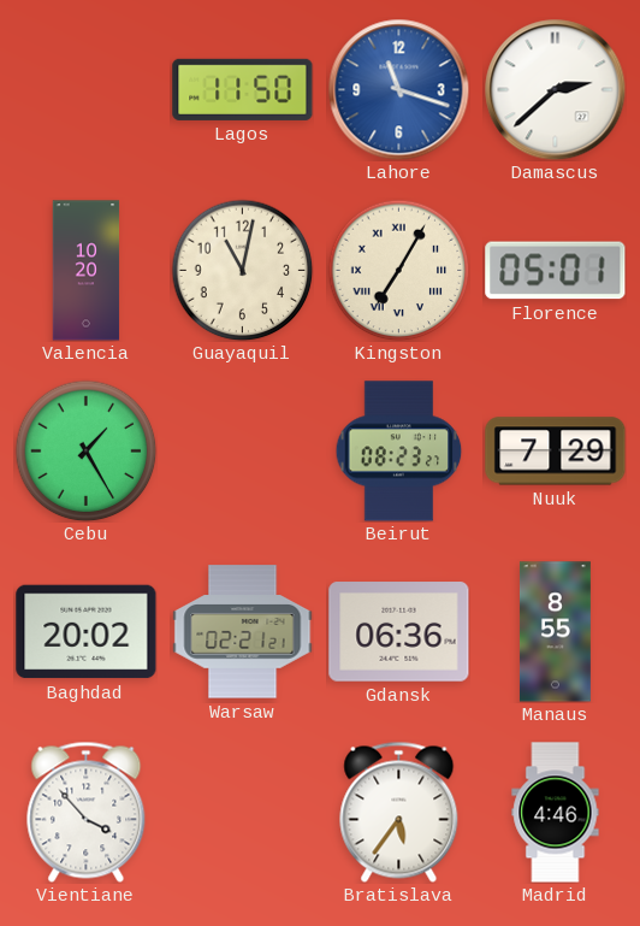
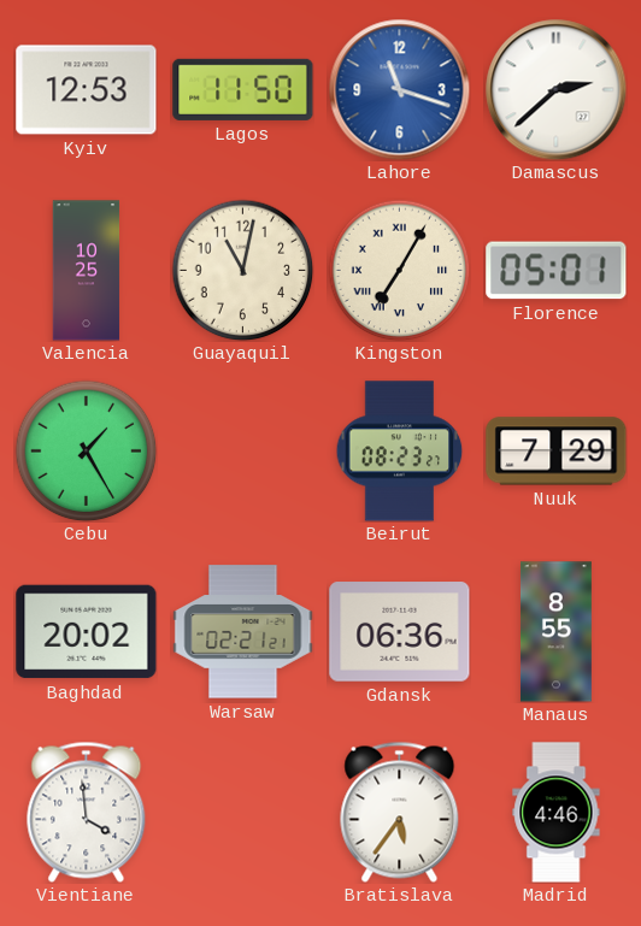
Kyiv: none -> 12:53 (87, 90)
Valencia: 10:20 -> 10:25 (87, 271)
Vientiane: 3:53 -> 3:59 (87, 812)
